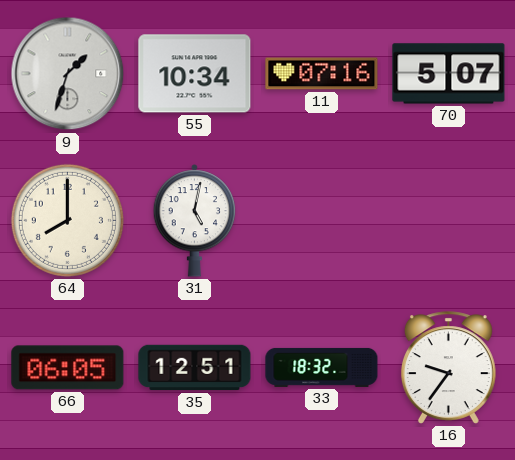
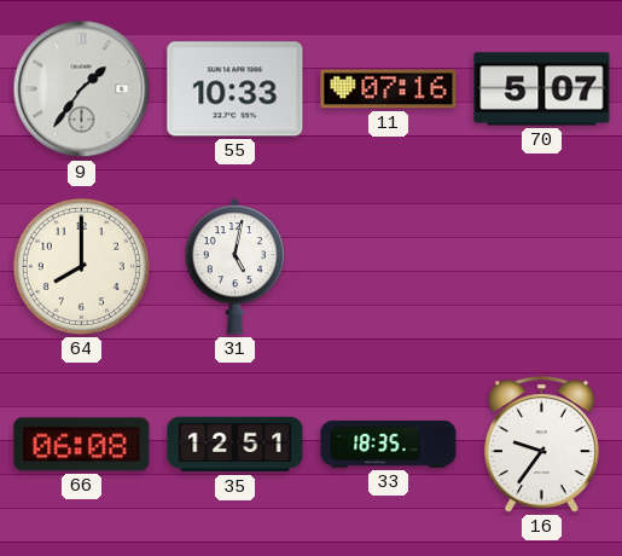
9: 1:33 -> 1:36 (82, 89)
55: 10:34 -> 10:33 (236, 89)
66: 06:05 -> 06:08 (82, 445)
33: 18:32 -> 18:35 (389, 444)
